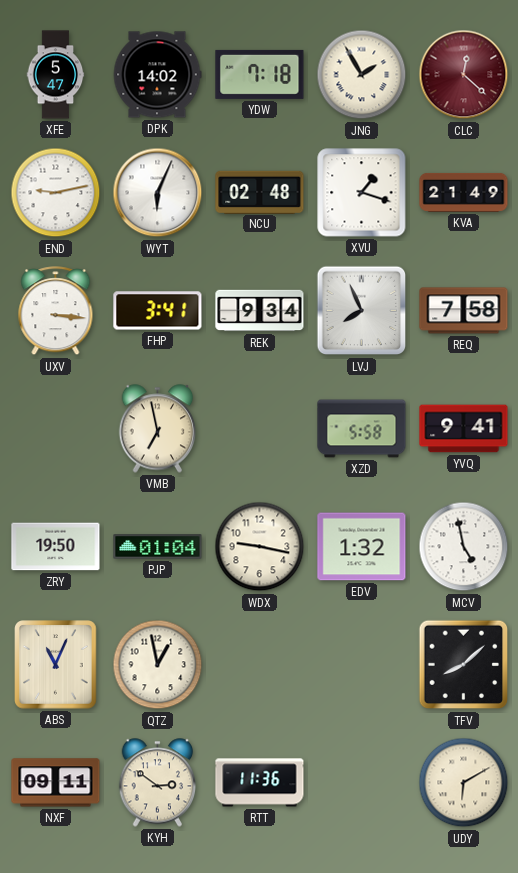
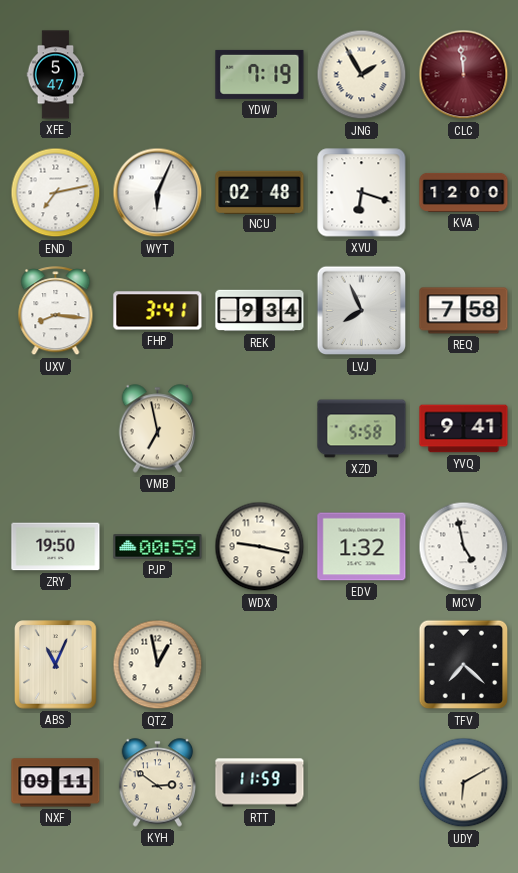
DPK: 14:02 -> none (157, 75)
YDW: 7:18 -> 7:19 (260, 74)
CLC: 12:22 -> 11:59 (464, 75)
END: 9:13 -> 7:13 (56, 193)
XVU: 1:18 -> 6:18 (362, 193)
KVA: 21:49 -> 12:00 (464, 192)
UXV: 3:16 -> 8:16 (56, 311)
PJP: 01:04 -> 00:59 (158, 547)
TFV: 8:08 -> 7:22 (464, 665)
RTT: 11:36 -> 11:59 (260, 783)
